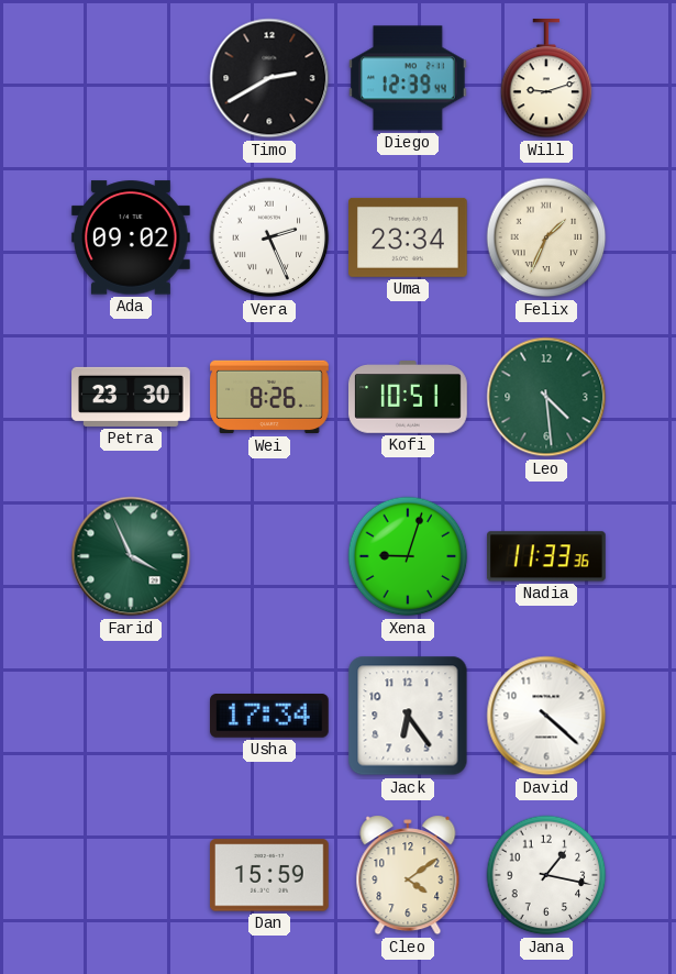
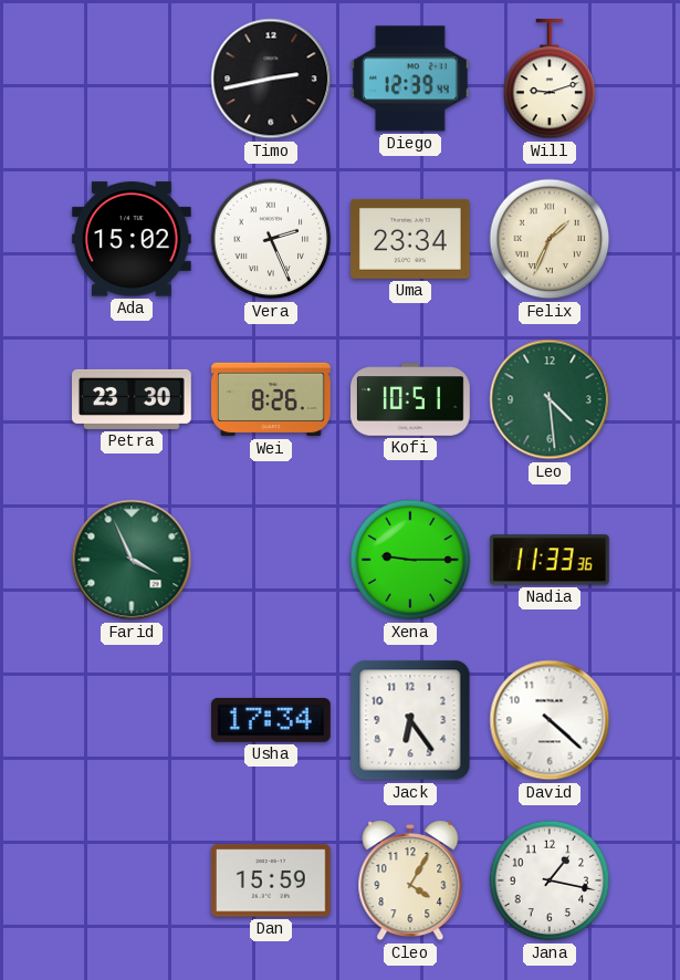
Timo: 2:40 -> 2:43 (271, 79)
Ada: 09:02 -> 15:02 (132, 239)
Xena: 9:03 -> 9:15 (410, 560)
Cleo: 4:09 -> 4:05 (410, 880)
